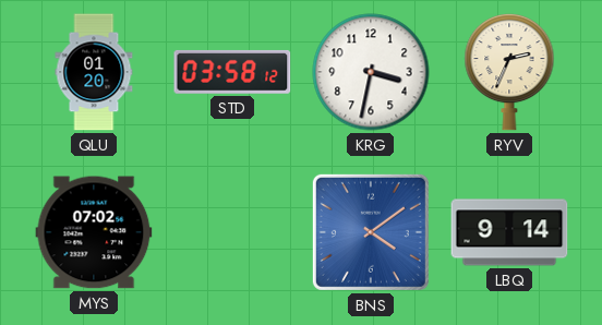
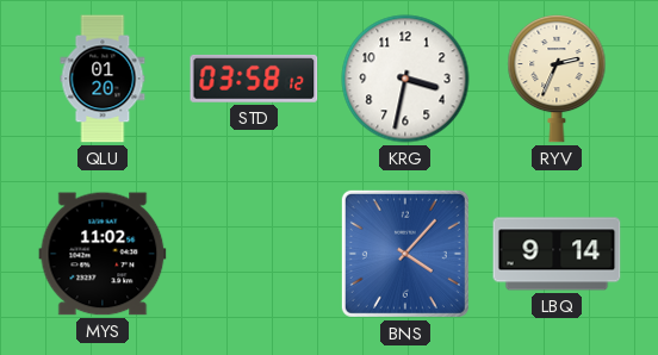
MYS: 07:02 -> 11:02 (103, 254)
BNS: 4:09 -> 4:07 (405, 254)
